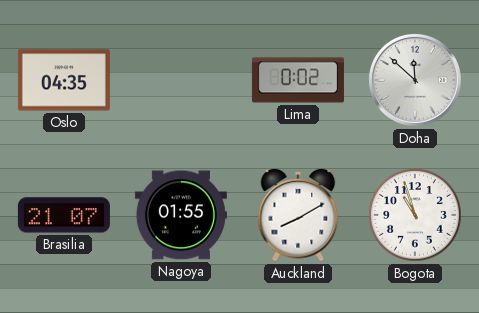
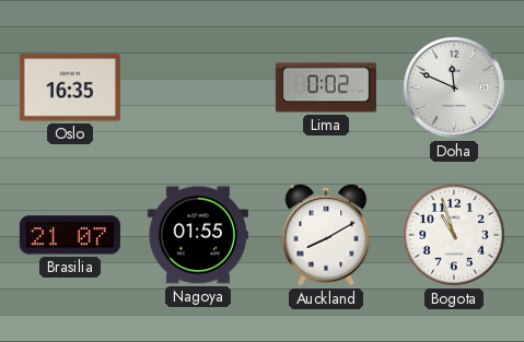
Oslo: 04:35 -> 16:35 (70, 87)
Doha: 11:52 -> 11:49 (454, 87)
